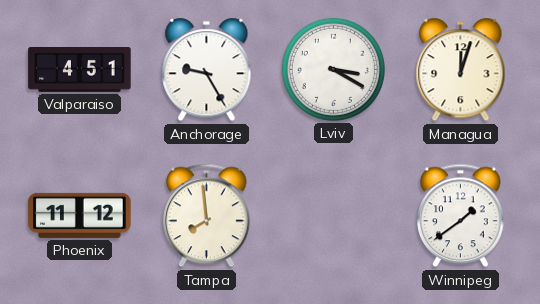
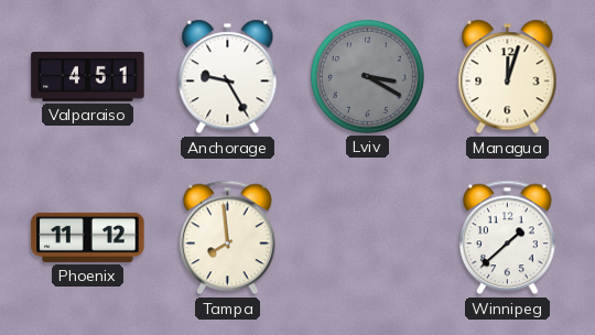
Lviv dial: white -> grey (367, 76)
Winnipeg: 1:39 -> 1:38 (508, 238)
